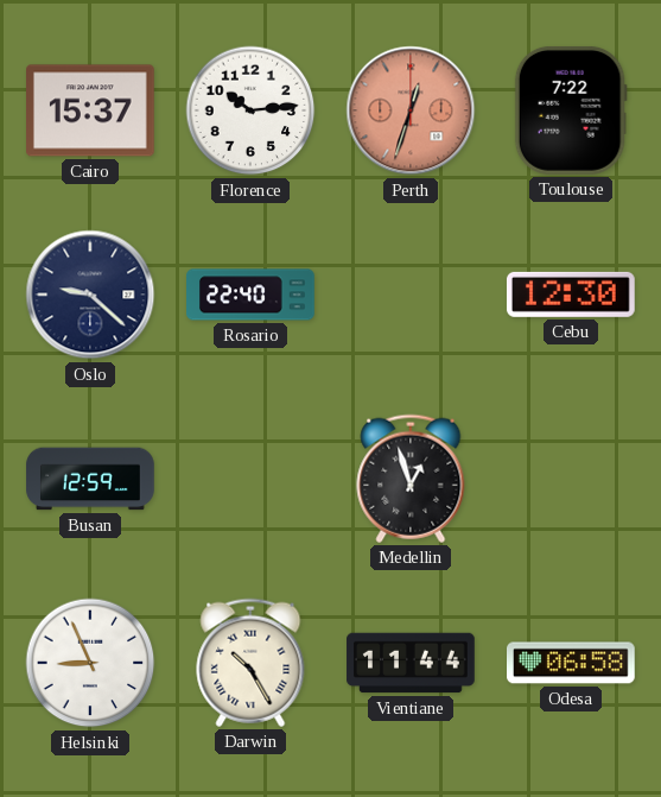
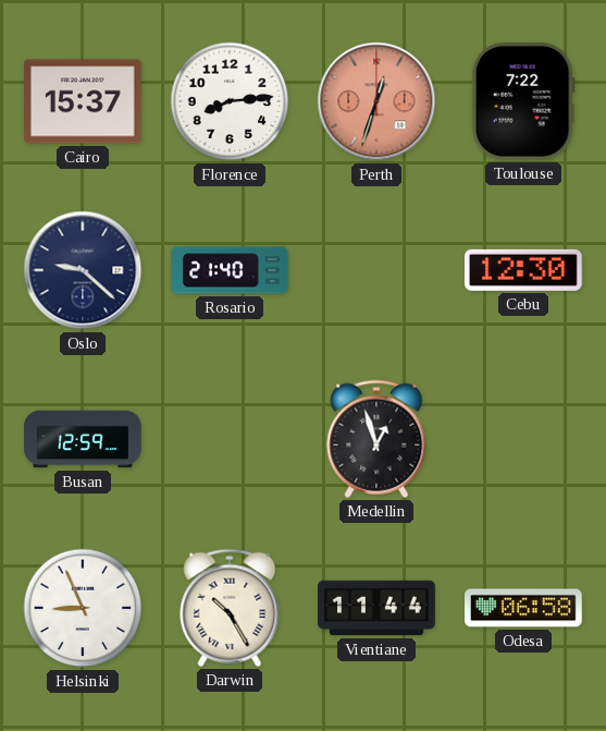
Florence: 10:14 -> 8:14 (230, 101)
Rosario: 22:40 -> 21:40 (231, 270)
